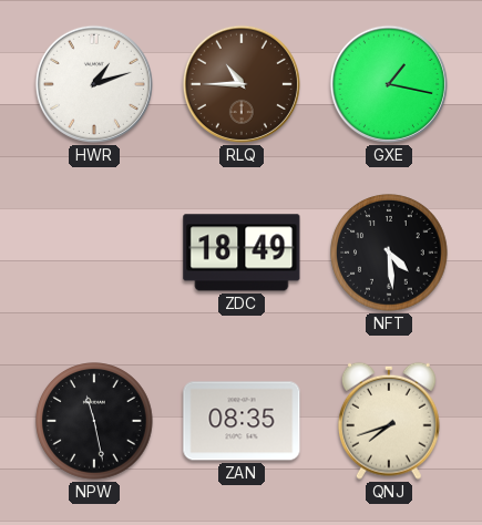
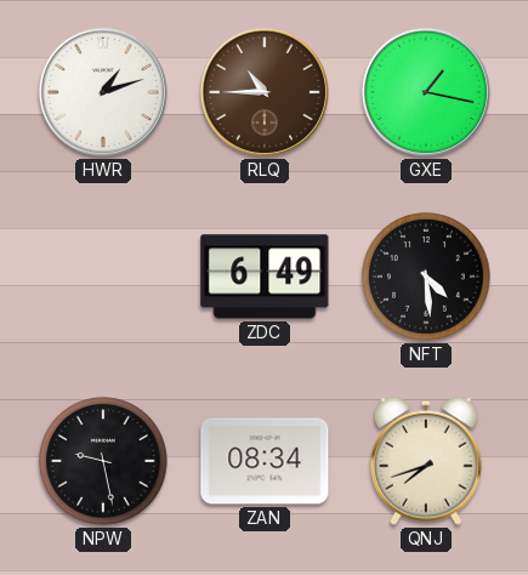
ZDC: 18:49 -> 6:49 (265, 277)
NPW: 11:28 -> 9:28 (103, 461)
ZAN: 08:35 -> 08:34 (265, 461)
